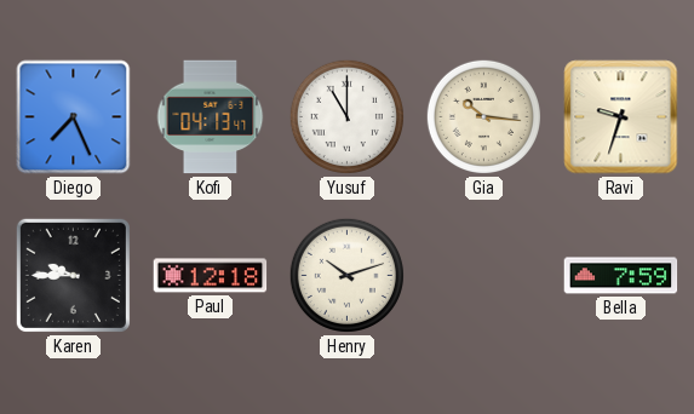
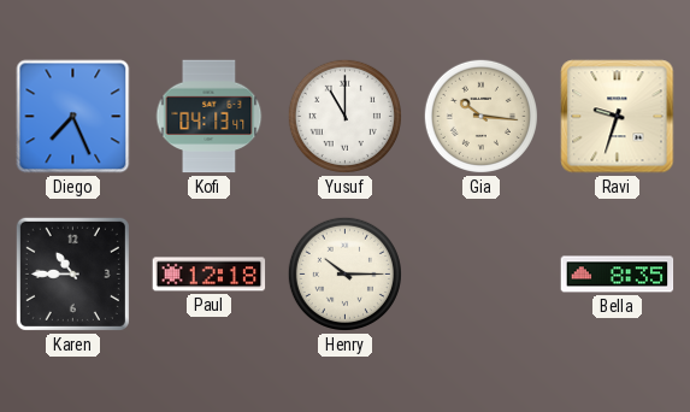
Karen: 9:45 -> 10:45 (72, 273)
Henry: 10:12 -> 10:15 (344, 273)
Bella: 7:59 -> 8:35 (618, 275)
